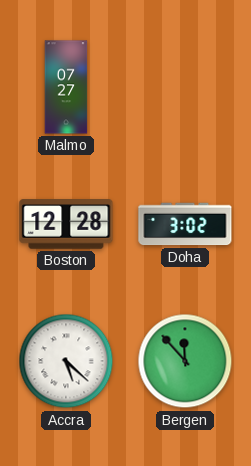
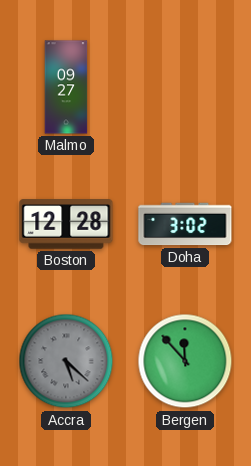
Malmo: 07:27 -> 09:27 (66, 87)
Accra dial: white -> grey (66, 361)
